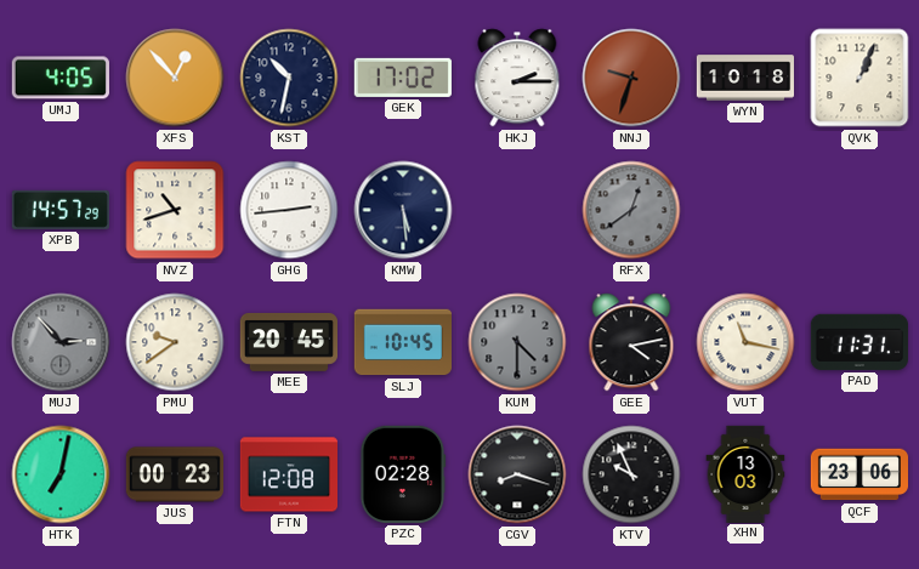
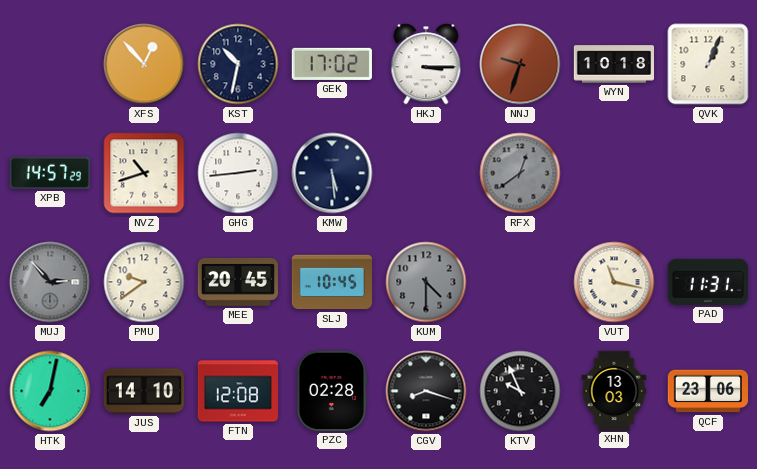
UMJ: 4:05 -> none (61, 78)
HKJ: 2:15 -> 3:15 (426, 64)
GEE: 4:13 -> none (631, 342)
JUS: 00:23 -> 14:10 (143, 391)
